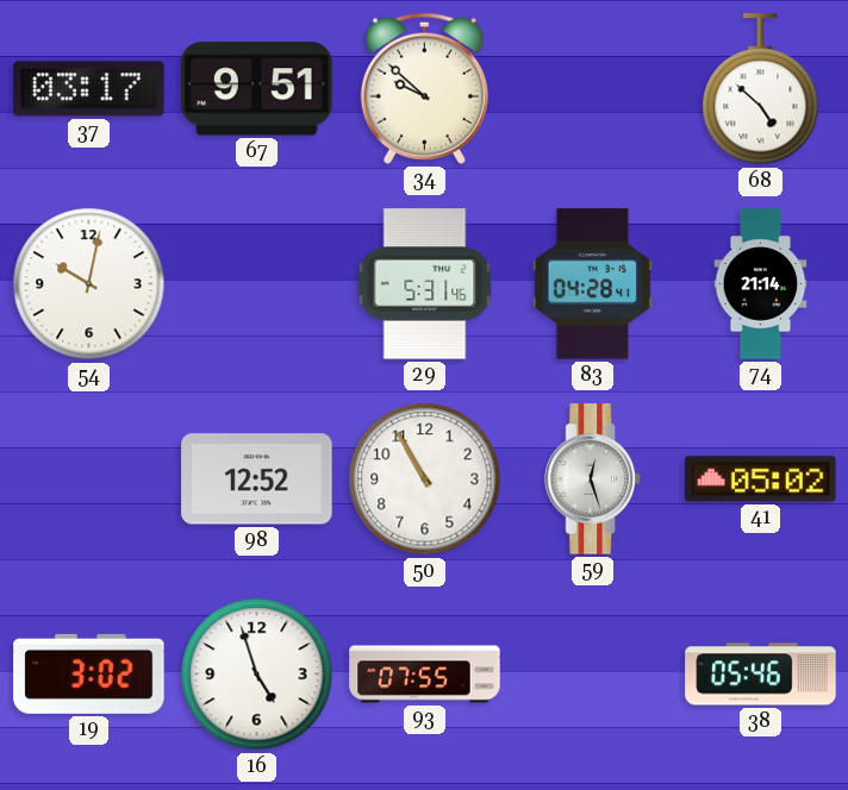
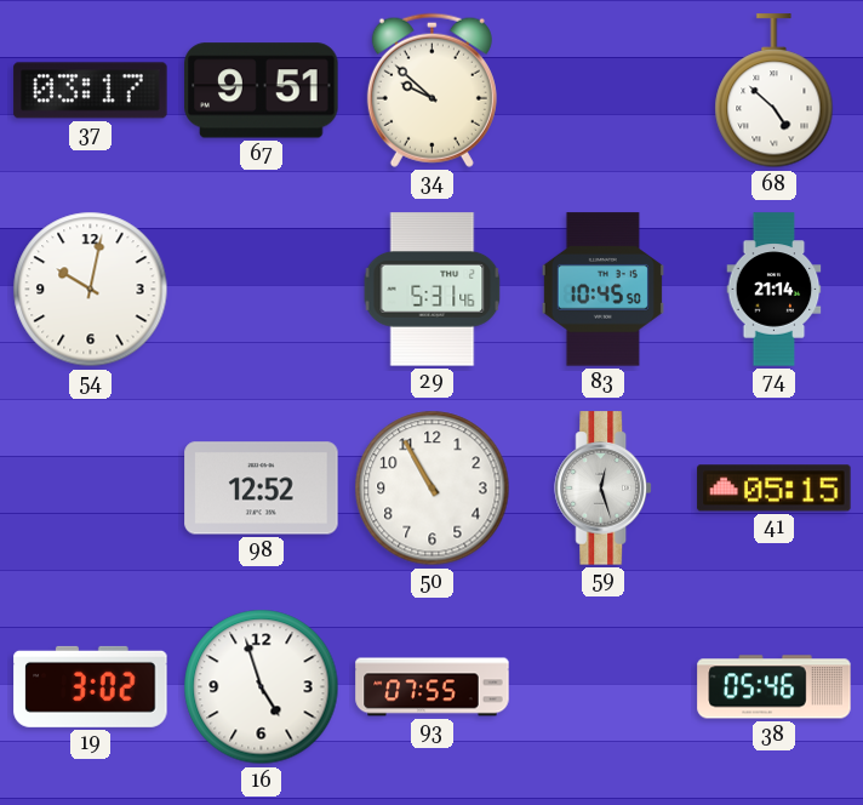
83: 04:28 -> 10:45 (602, 290)
41: 05:02 -> 05:15 (775, 489)
